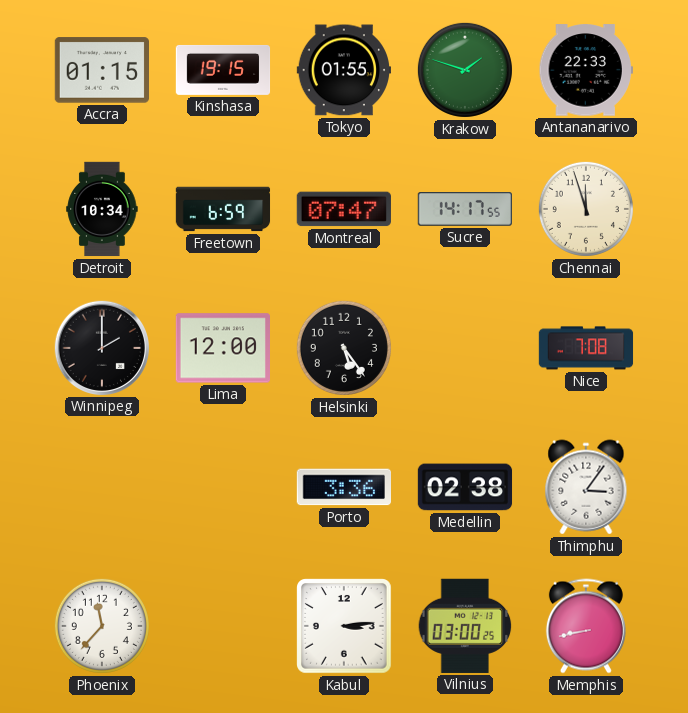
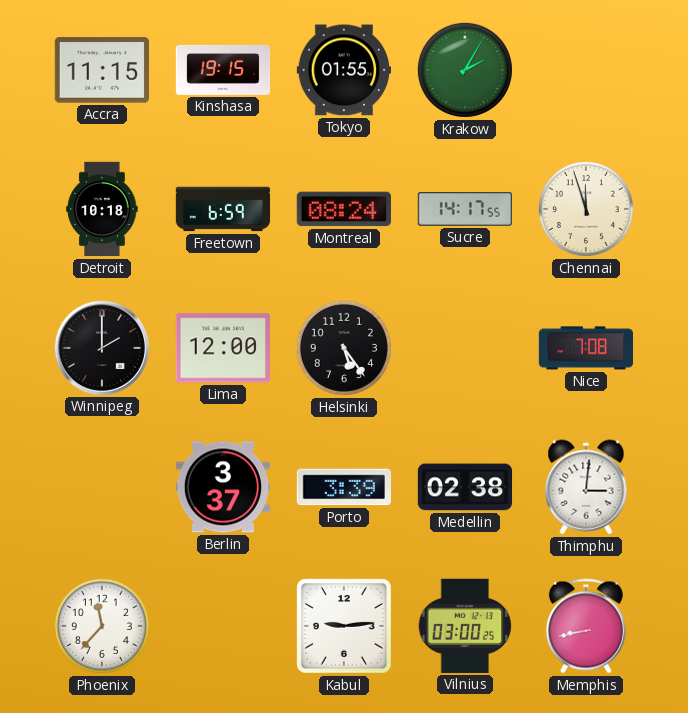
Accra: 01:15 -> 11:15 (101, 70)
Krakow: 1:48 -> 2:05 (465, 70)
Antananarivo: 22:33 -> none (585, 70)
Detroit: 10:34 -> 10:18 (102, 209)
Montreal: 07:47 -> 08:24 (344, 209)
Berlin: none -> 3:37 (222, 487)
Porto: 3:36 -> 3:39 (343, 487)
Thimphu: 3:06 -> 3:01 (586, 487)
Kabul: 3:14 -> 9:14 (344, 626)
